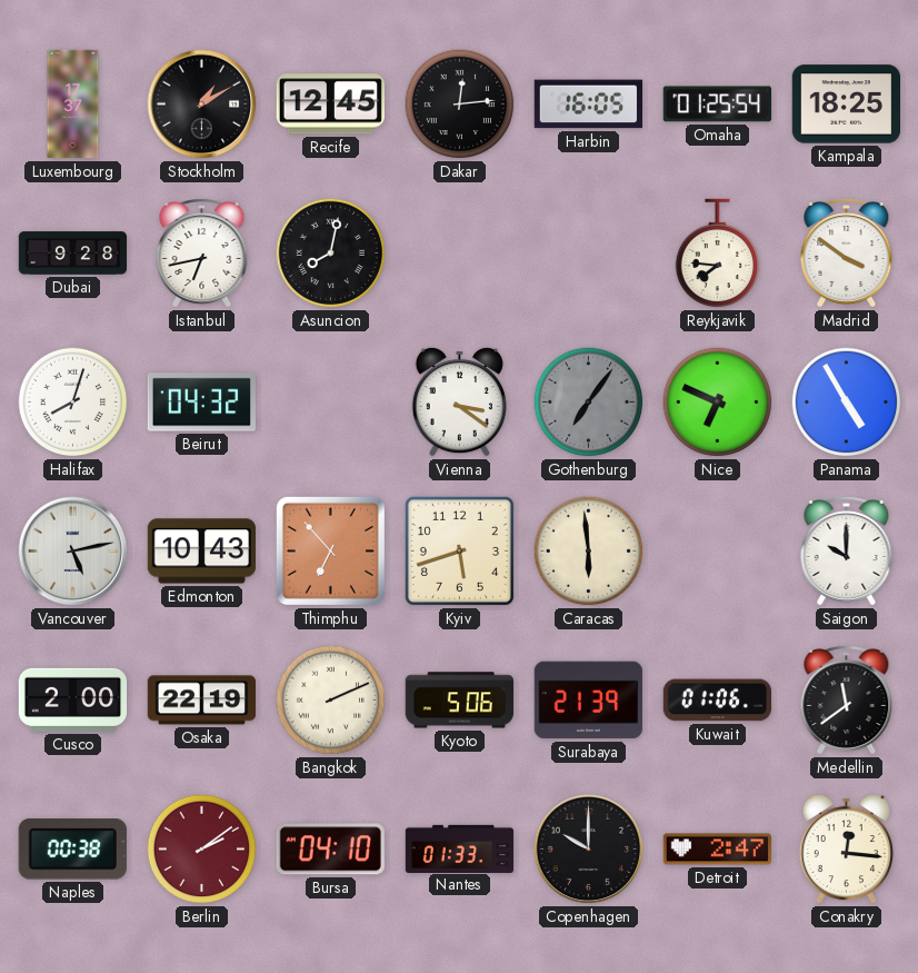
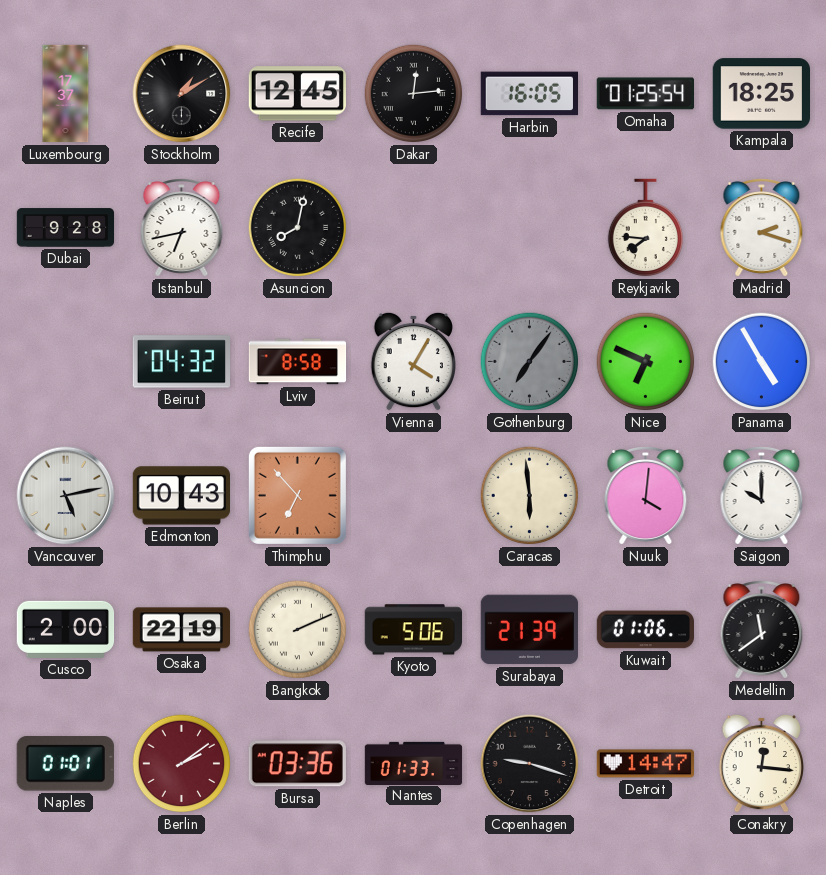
Madrid: 3:51 -> 2:18 (762, 228)
Halifax: 8:03 -> none (73, 403)
Lviv: none -> 8:58 (298, 362)
Vienna: 3:21 -> 4:05 (413, 361)
Kyiv: 5:42 -> none (459, 550)
Nuuk: none -> 4:01 (646, 496)
Naples: 00:38 -> 01:01 (65, 764)
Bursa: 04:10 -> 03:36 (297, 764)
Copenhagen: 10:00 -> 9:18 (530, 764)
Detroit: 2:47 -> 14:47 (646, 764)
